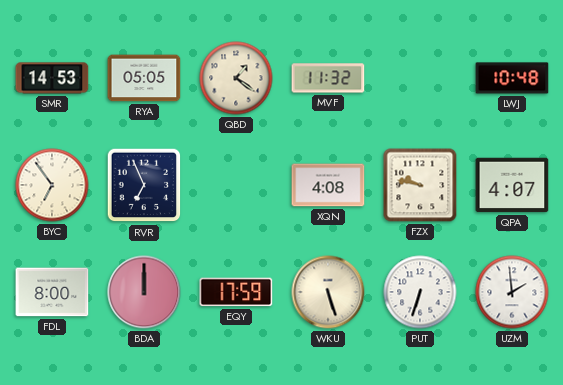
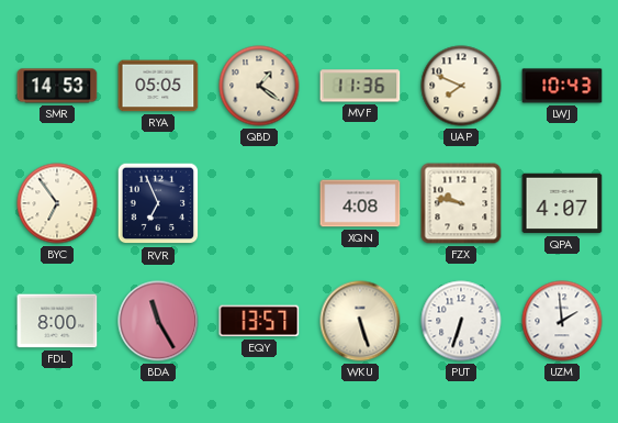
MVF: 11:32 -> 11:36 (360, 86)
UAP: none -> 7:49 (461, 86)
LWJ: 10:48 -> 10:43 (562, 86)
BDA: 12:00 -> 11:25 (158, 321)
EQY: 17:59 -> 13:57 (259, 321)
